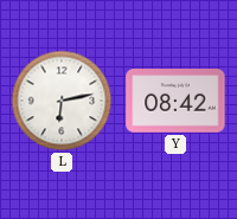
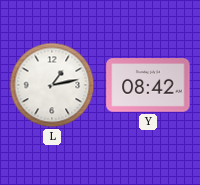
L: 6:13 -> 1:13 (52, 85)
